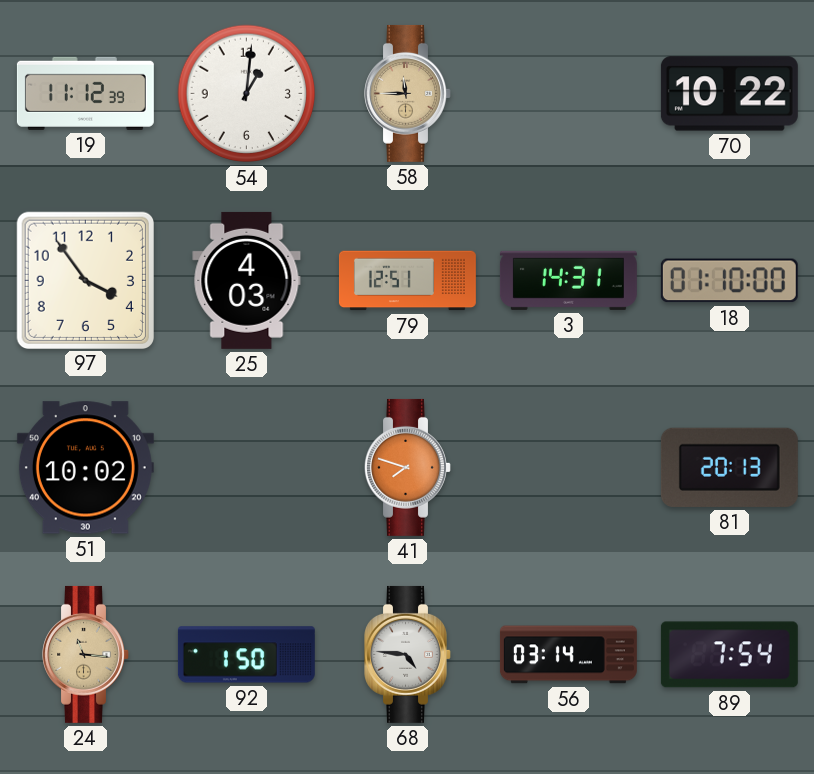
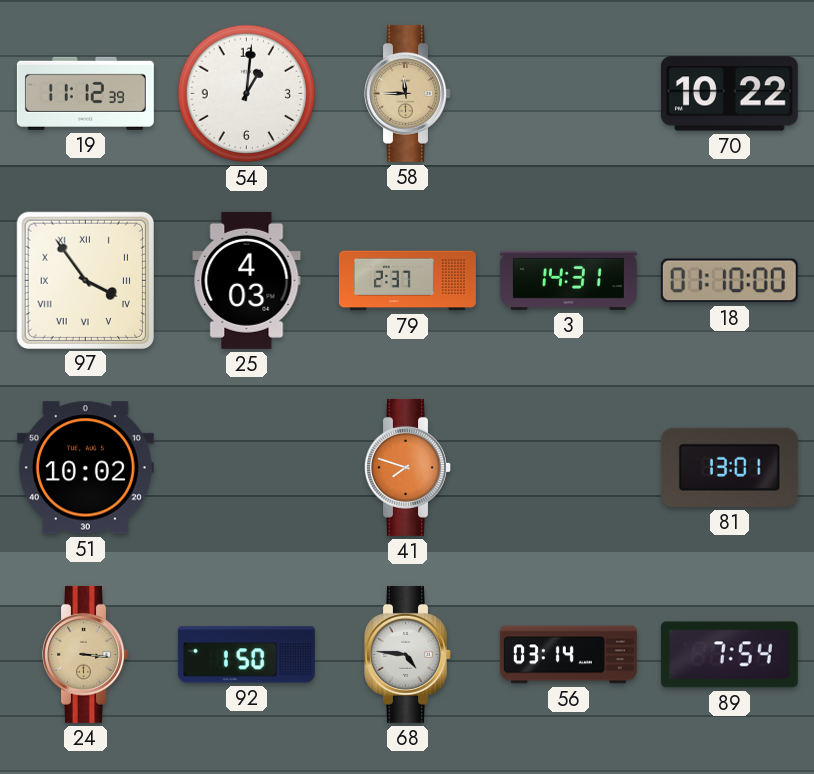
97 numerals: Arabic -> Roman (85, 280)
79: 12:51 -> 2:37 (407, 281)
81: 20:13 -> 13:01 (729, 467)
24: 11:16 -> 3:16 (86, 654)
